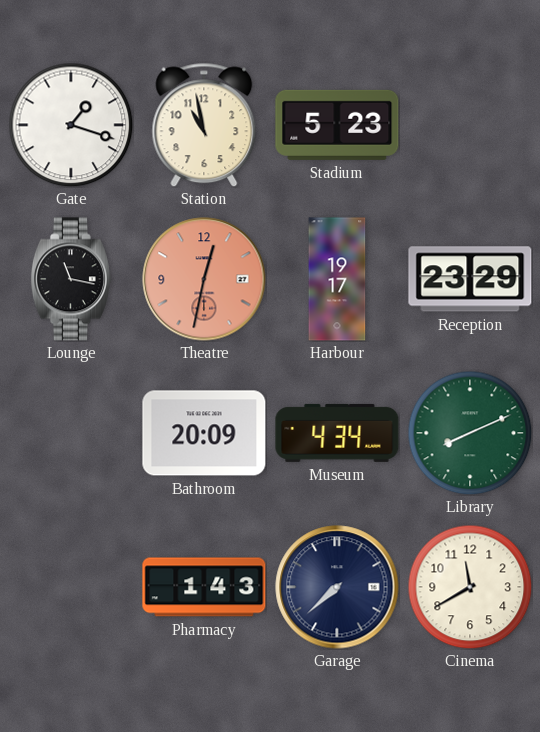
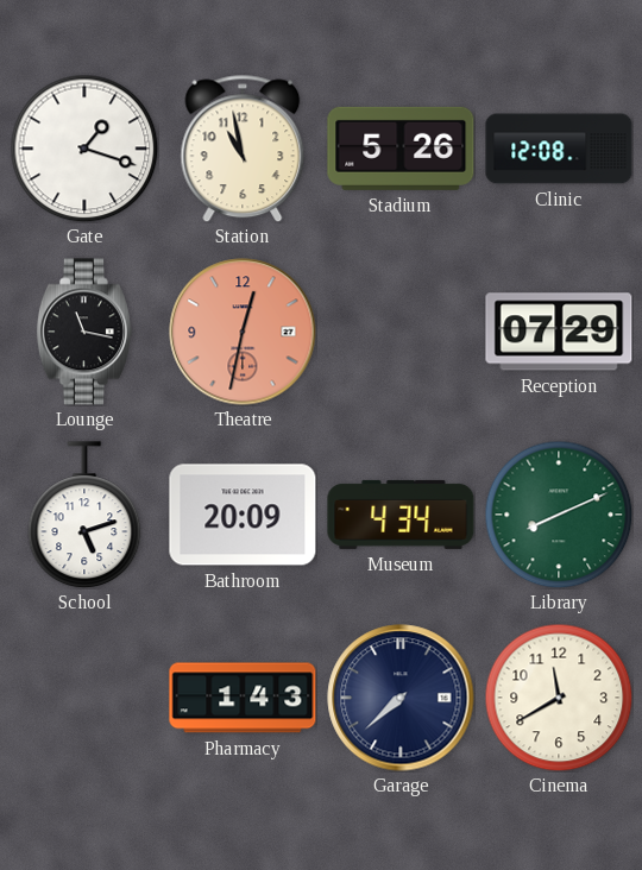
Stadium: 5:23 -> 5:26 (401, 149)
Clinic: none -> 12:08 (559, 149)
Harbour: 19:17 -> none (337, 279)
Reception: 23:29 -> 07:29 (559, 332)
School: none -> 5:12 (84, 515)
